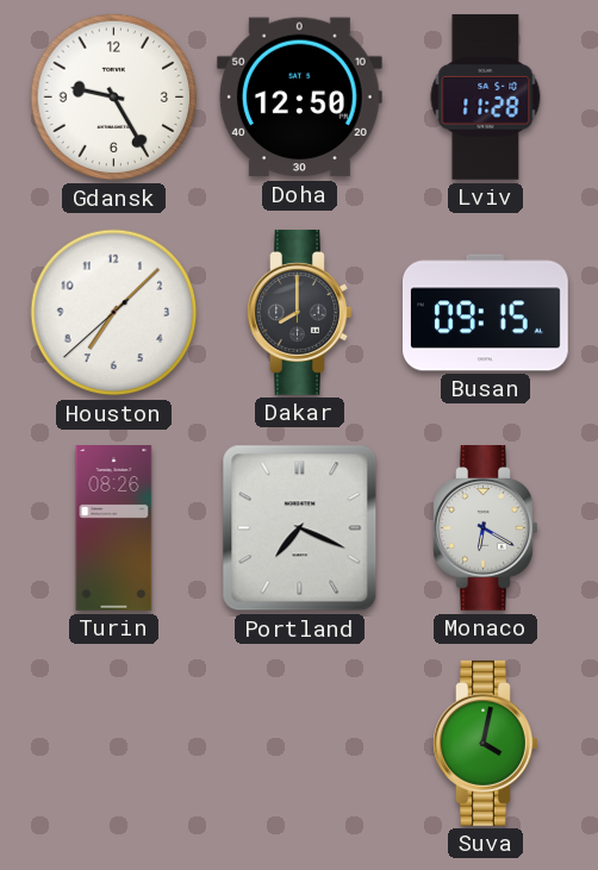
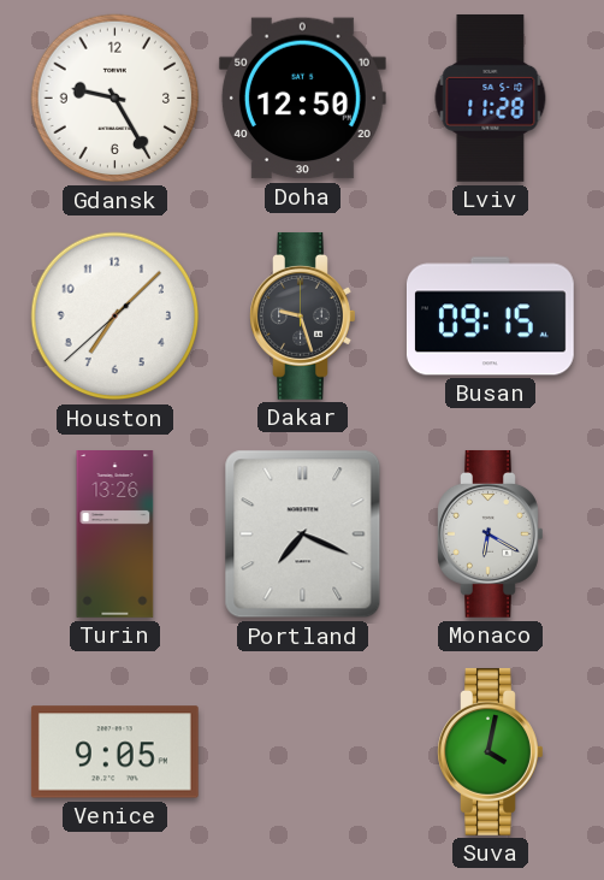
Dakar: 8:00 -> 9:27 (303, 315)
Turin: 08:26 -> 13:26 (116, 535)
Venice: none -> 9:05 (114, 752)
